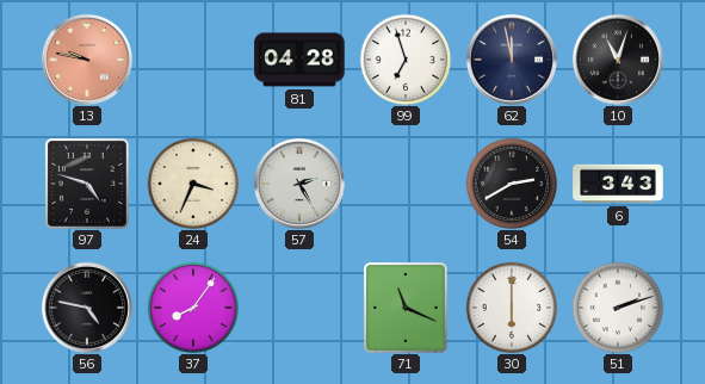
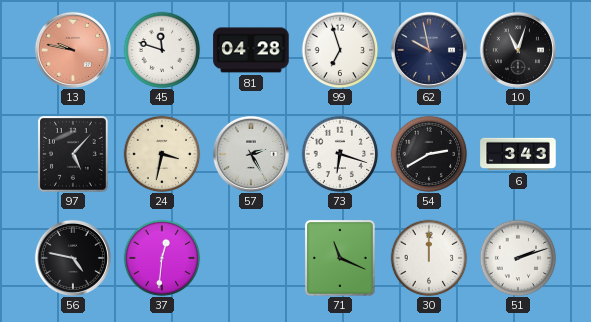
45: none -> 11:48 (162, 50)
62: 11:58 -> 9:58 (429, 50)
97: 4:48 -> 5:07 (73, 154)
24: 3:34 -> 3:32 (162, 154)
73: none -> 6:18 (340, 154)
37: 8:06 -> 12:31 (162, 258)
30: 6:00 -> 12:00 (429, 258)
